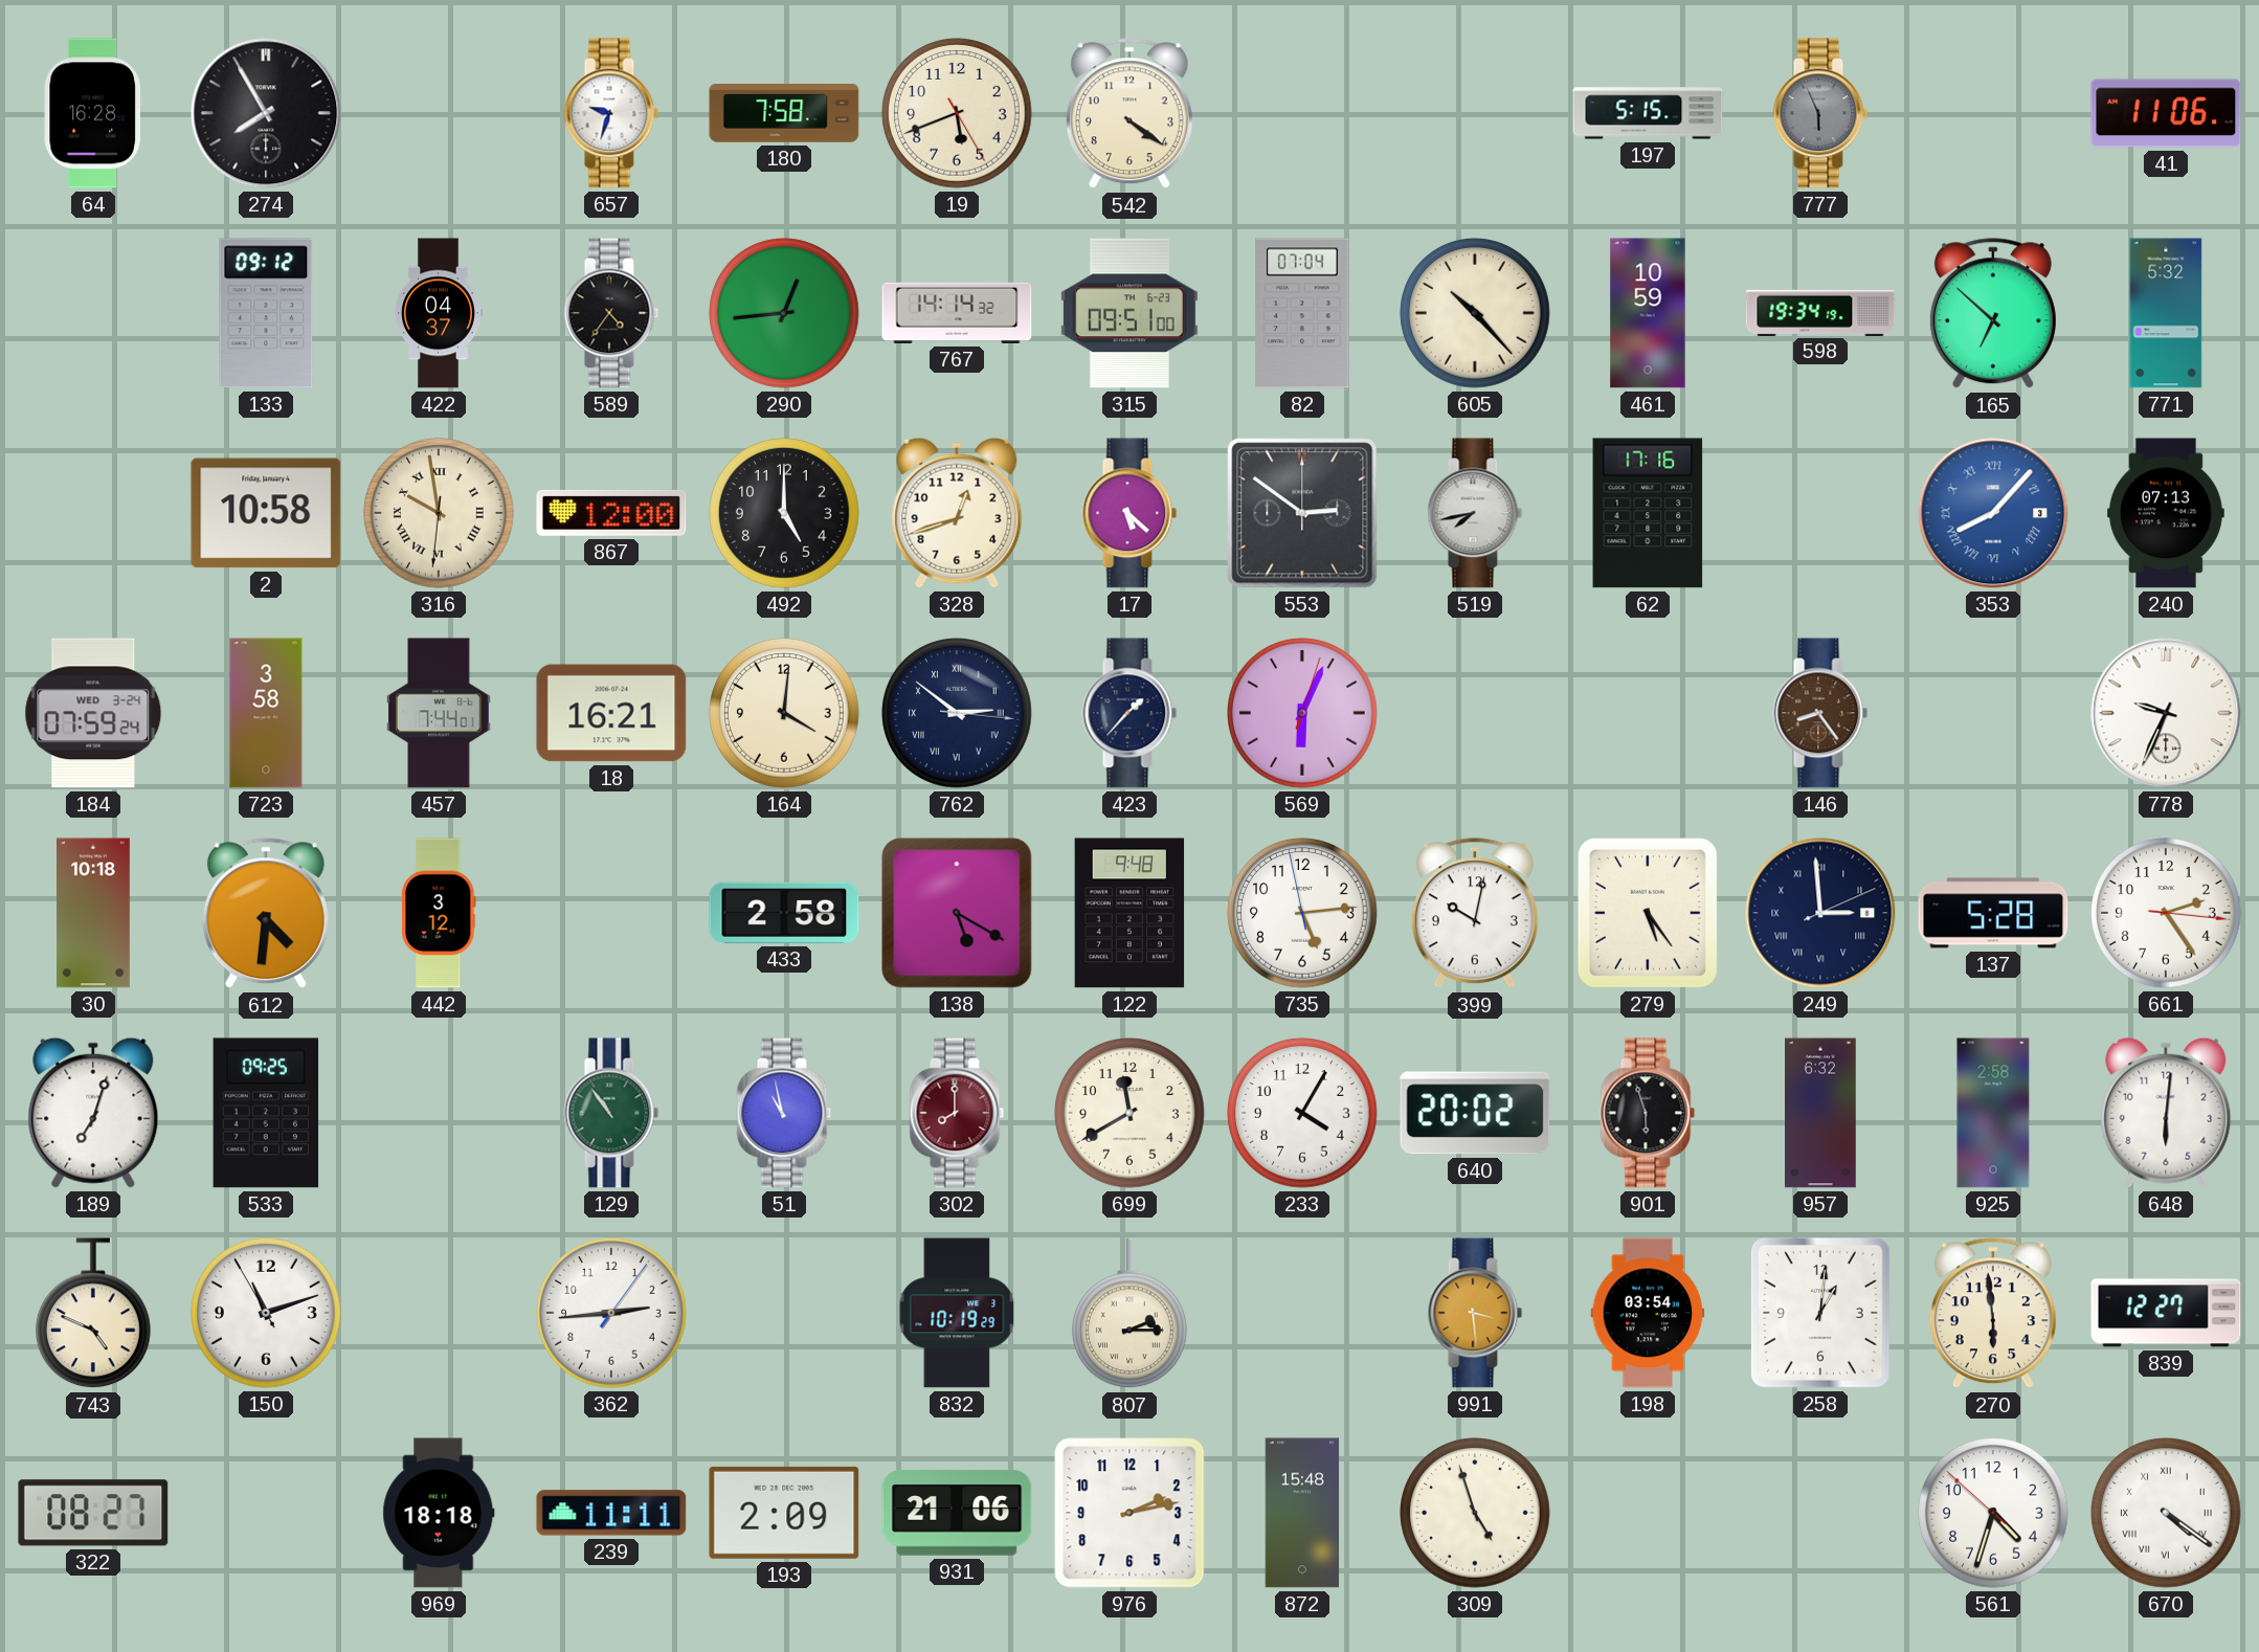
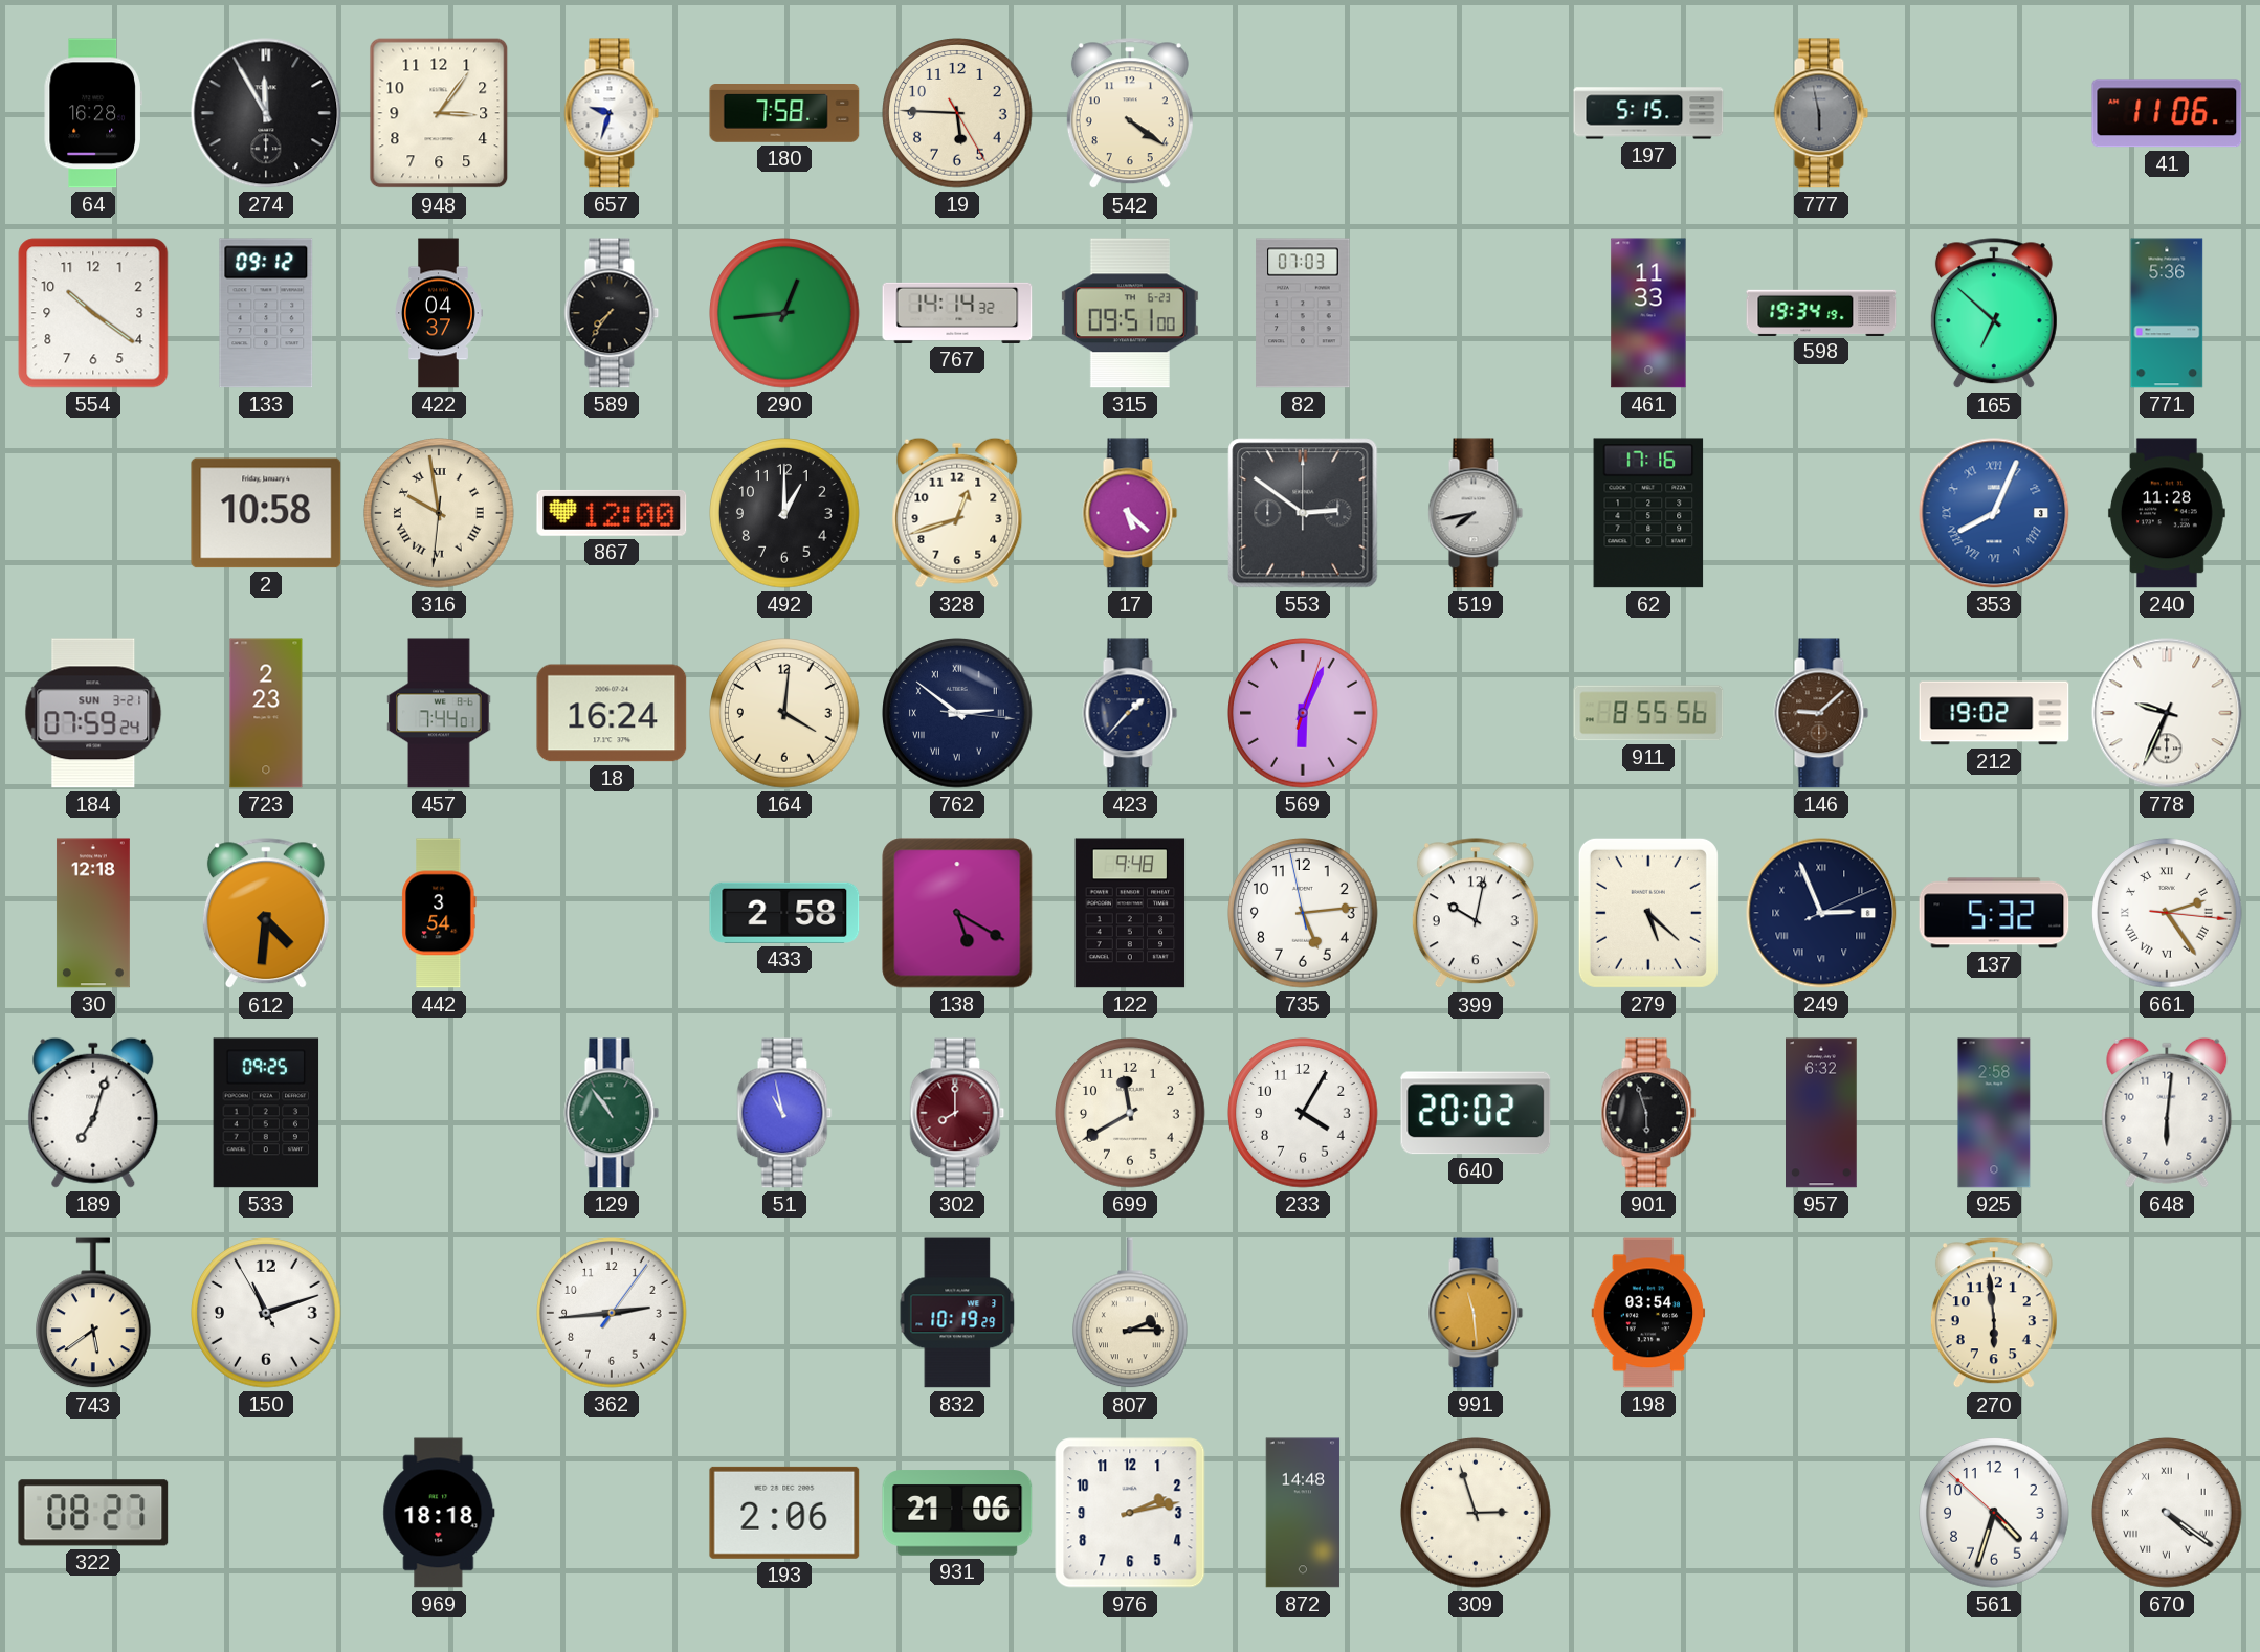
274: 7:55 -> 11:55 (266, 113)
948: none -> 3:06 (439, 113)
19: 5:41 -> 5:45 (957, 113)
777: 5:56 -> 5:58 (1821, 113)
554: none -> 10:21 (93, 313)
589: 4:36 -> 7:36 (612, 313)
82: 07:04 -> 07:03 (1303, 313)
605: 10:23 -> none (1475, 313)
461: 10:59 -> 11:33 (1648, 313)
771: 5:32 -> 5:36 (2167, 313)
492: 5:00 -> 1:00 (784, 513)
353: 8:07 -> 8:04 (1994, 513)
240: 07:13 -> 11:28 (2167, 513)
184 date: WED 3-24 -> SUN 3-21 (93, 713)
723: 3:58 -> 2:23 (266, 713)
18: 16:21 -> 16:24 (612, 713)
911: none -> 8:55 (1648, 713)
146: 8:24 -> 9:08 (1821, 713)
212: none -> 19:02 (1994, 713)
30: 10:18 -> 12:18 (93, 913)
442: 3:12 -> 3:54 (439, 913)
279: 5:24 -> 5:22 (1648, 913)
249: 2:59 -> 2:56 (1821, 913)
137: 5:28 -> 5:32 (1994, 913)
661 numerals: Arabic -> Roman (2167, 913)
743: 4:49 -> 5:39 (94, 1314)
991: 3:29 -> 11:29 (1476, 1313)
258: 1:01 -> none (1820, 1313)
839: 12:27 -> none (2166, 1313)
239: 11:11 -> none (611, 1513)
193: 2:09 -> 2:06 (784, 1513)
872: 15:48 -> 14:48 (1303, 1513)
309: 4:57 -> 2:57 (1476, 1513)
